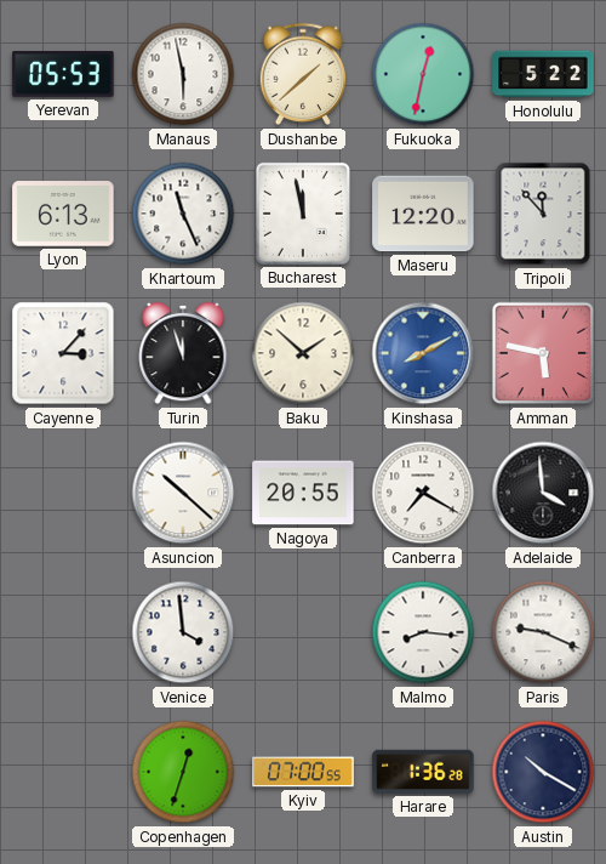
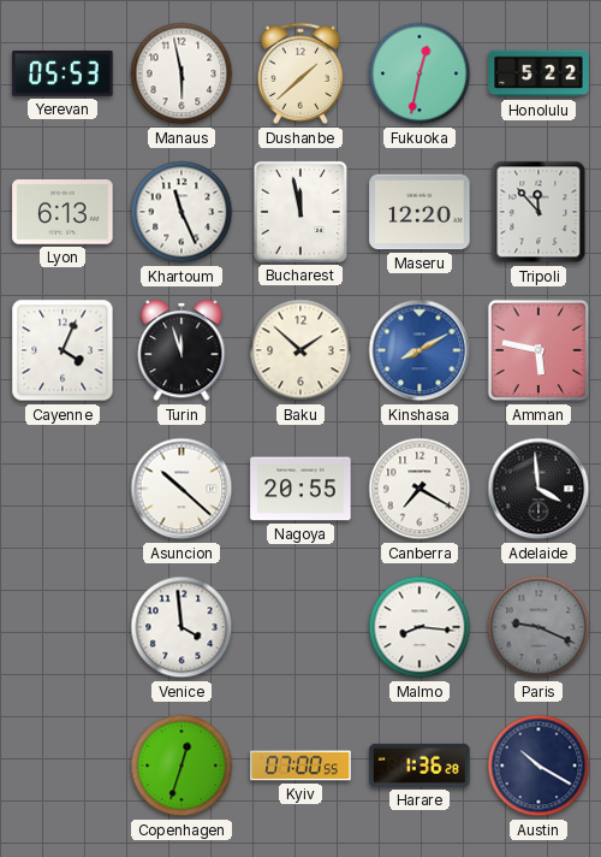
Cayenne: 3:07 -> 4:04 (63, 350)
Paris dial: white -> grey (538, 627)
